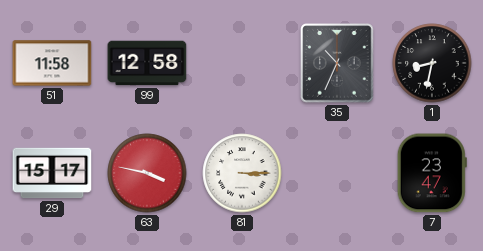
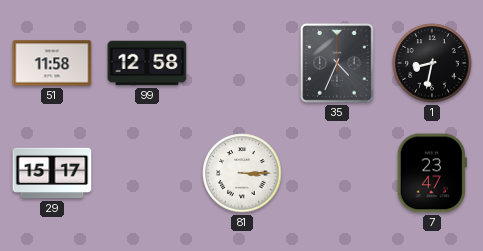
35: 10:34 -> 4:34 (337, 63)
63: 3:47 -> none (147, 173)
